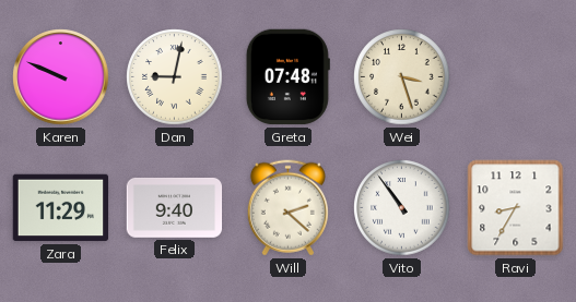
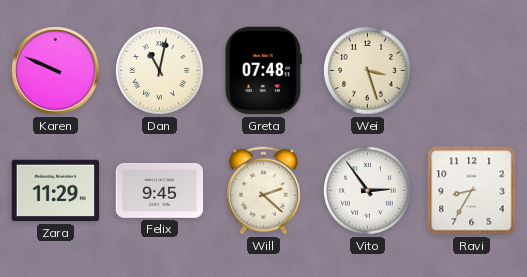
Dan: 9:02 -> 11:02 (160, 71)
Felix: 9:40 -> 9:45 (160, 191)
Vito: 10:54 -> 2:54 (368, 191)
